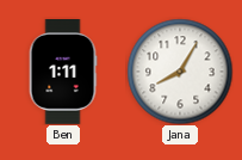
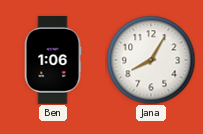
Ben: 1:11 -> 1:06 (53, 61)
